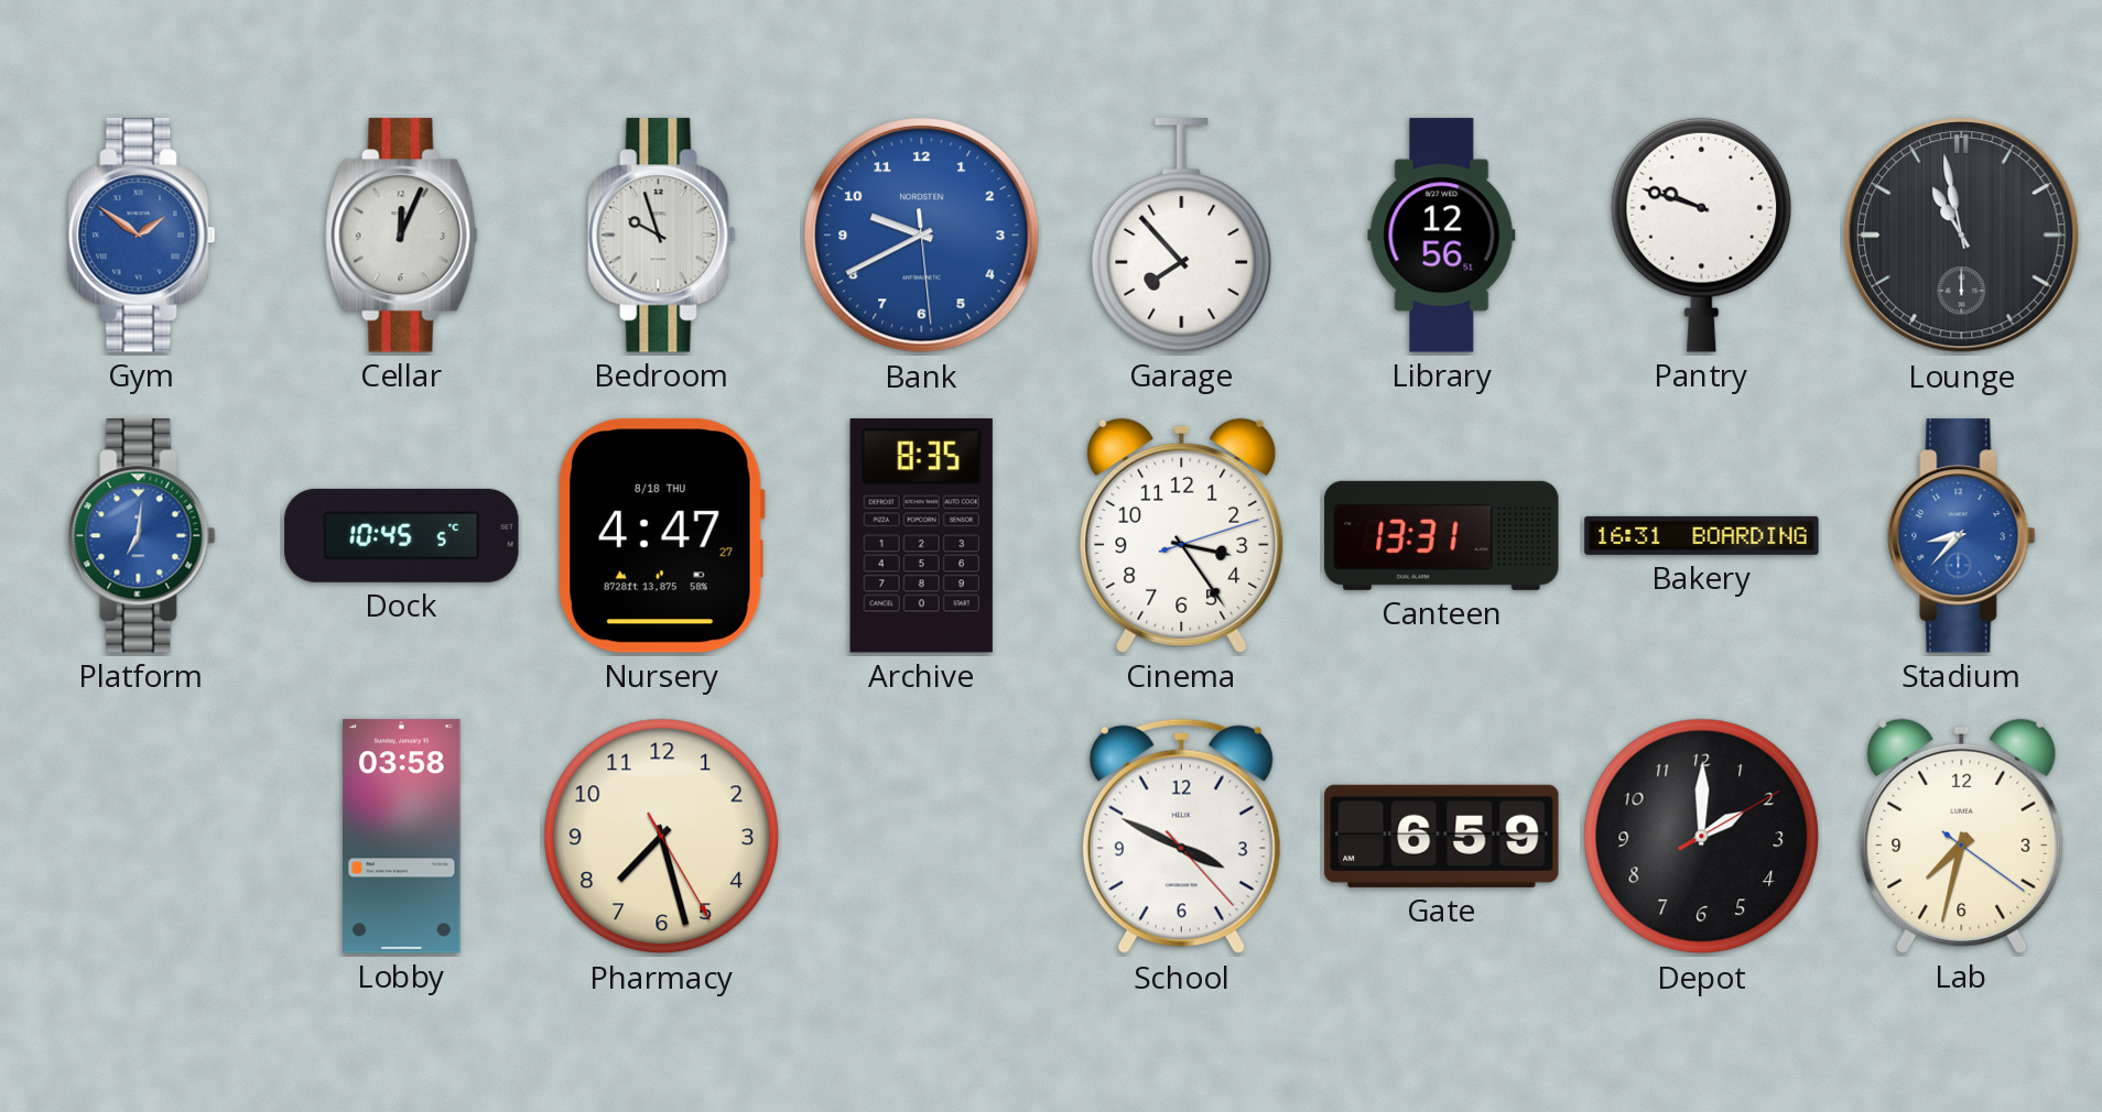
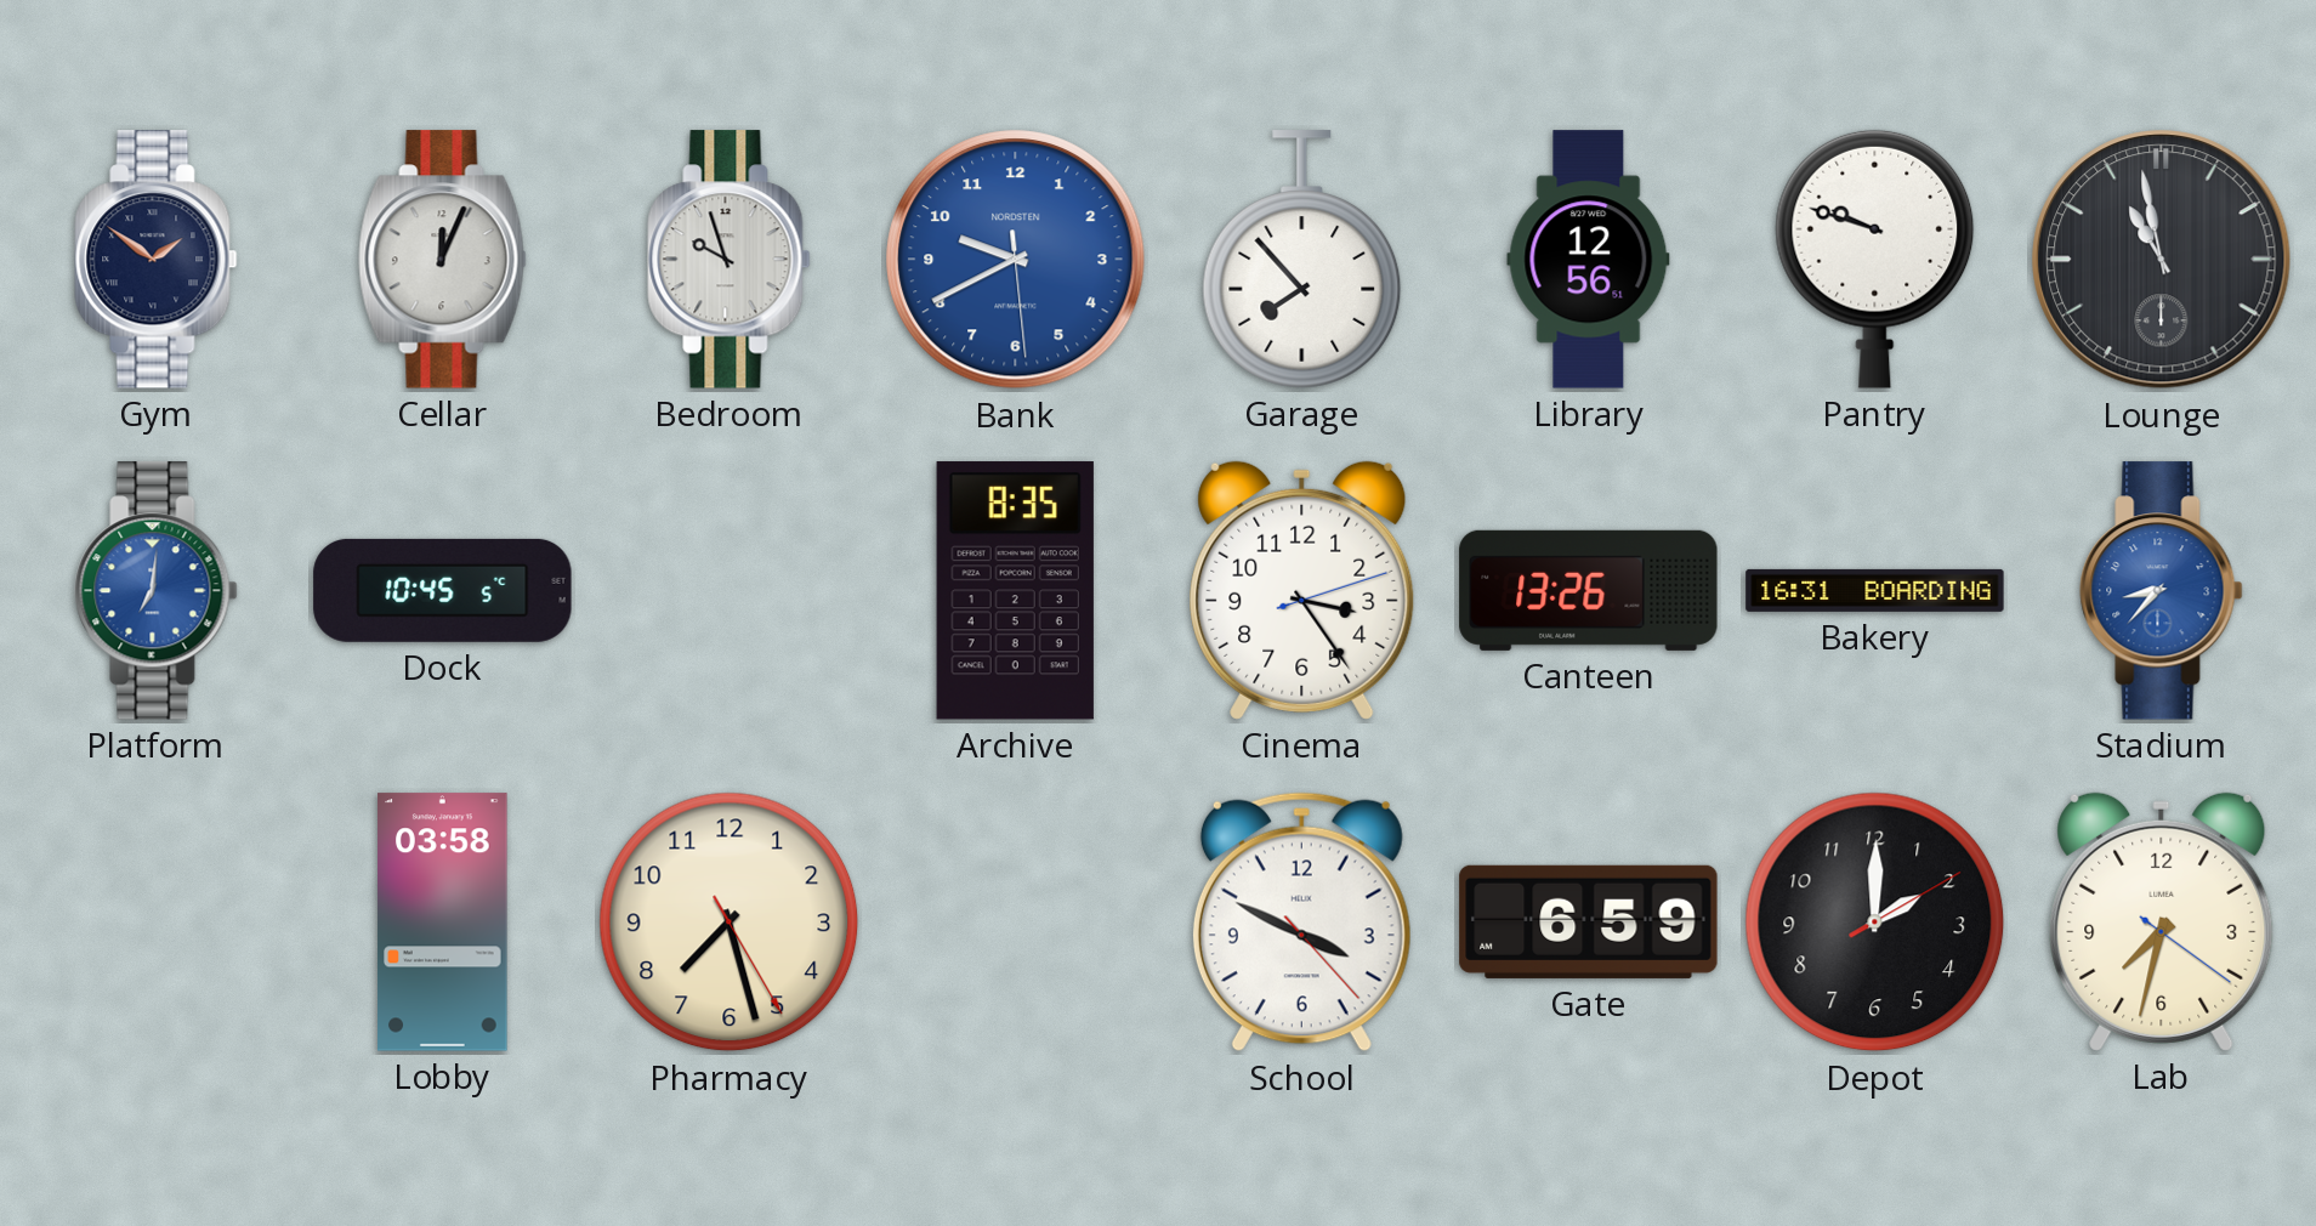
Gym dial: blue -> navy (157, 260)
Nursery: 4:47 -> none (662, 536)
Canteen: 13:31 -> 13:26 (1589, 590)
